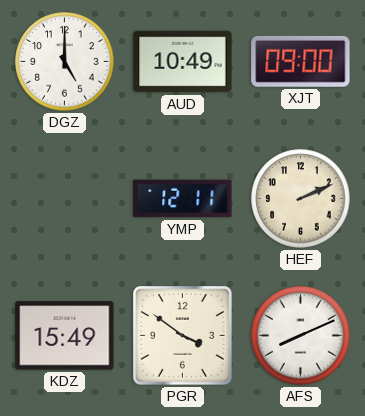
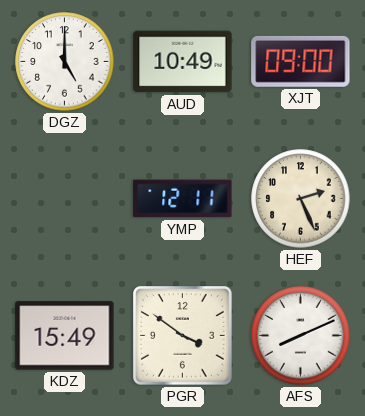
HEF: 2:11 -> 2:26 (301, 199)
